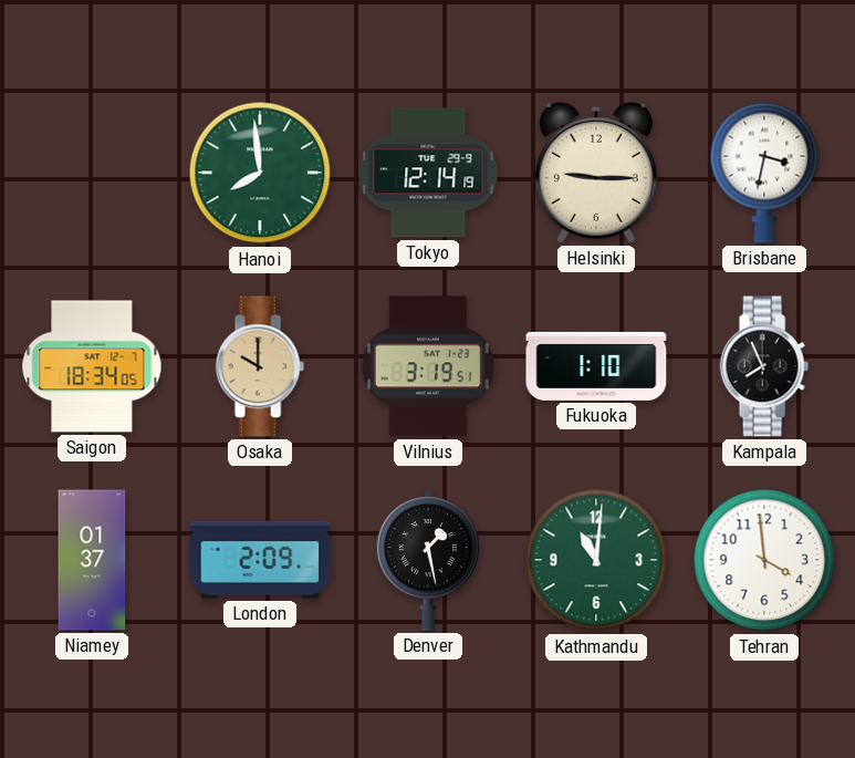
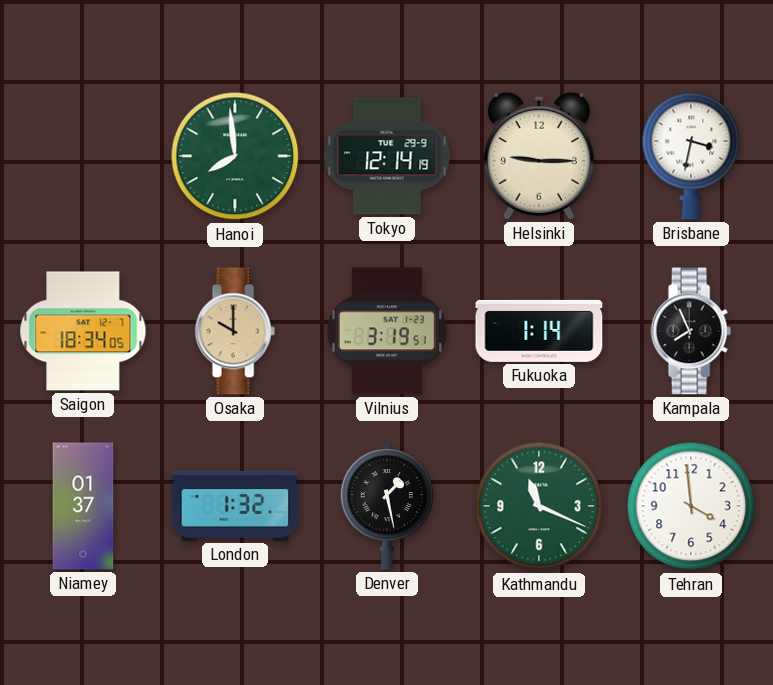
Fukuoka: 1:10 -> 1:14 (539, 331)
London: 2:09 -> 1:32 (235, 506)
Kathmandu: 11:01 -> 11:19 (539, 506)
